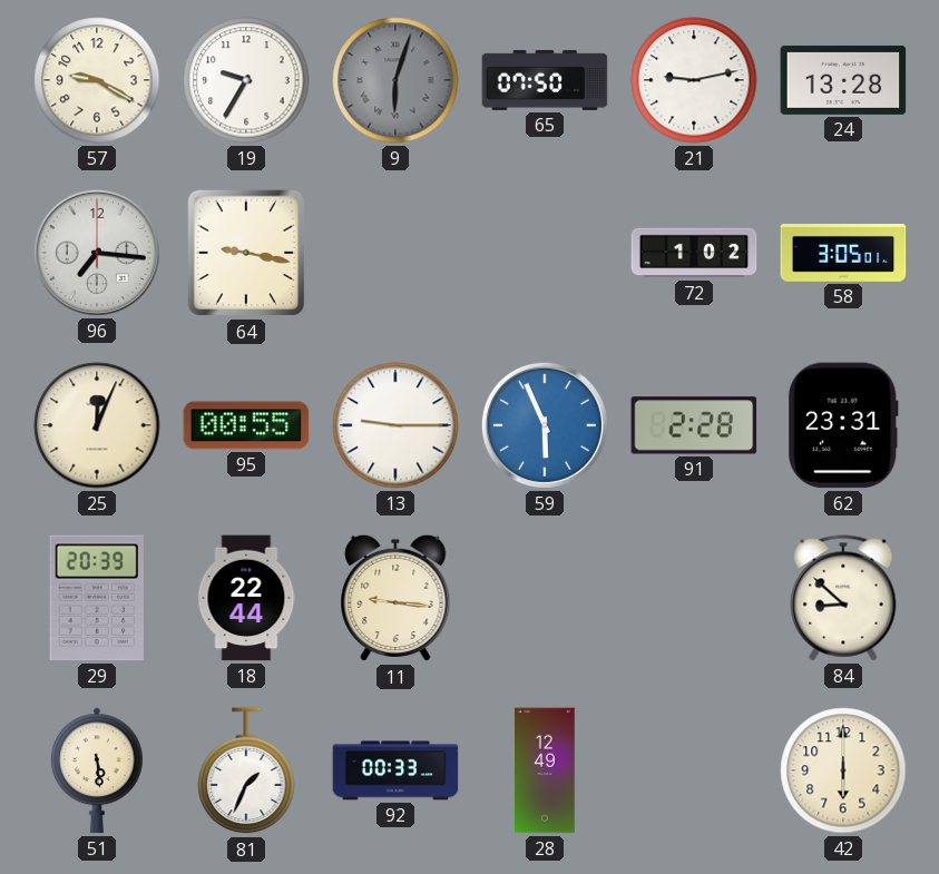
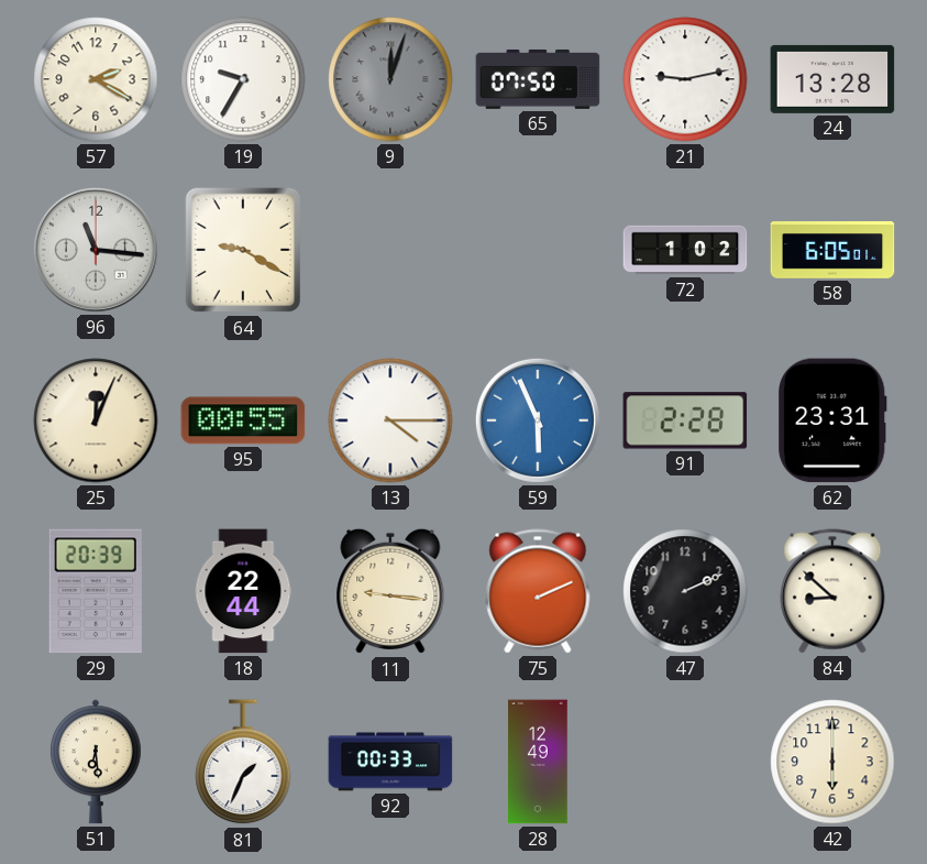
57: 9:20 -> 2:20 (96, 79)
9: 6:03 -> 12:03 (390, 79)
96: 7:16 -> 11:16 (96, 250)
64: 9:17 -> 9:20 (243, 250)
58: 3:05 -> 6:05 (832, 251)
13: 9:15 -> 4:15 (390, 420)
75: none -> 2:11 (538, 591)
47: none -> 2:11 (685, 591)
51: 5:29 -> 6:29 (96, 762)
